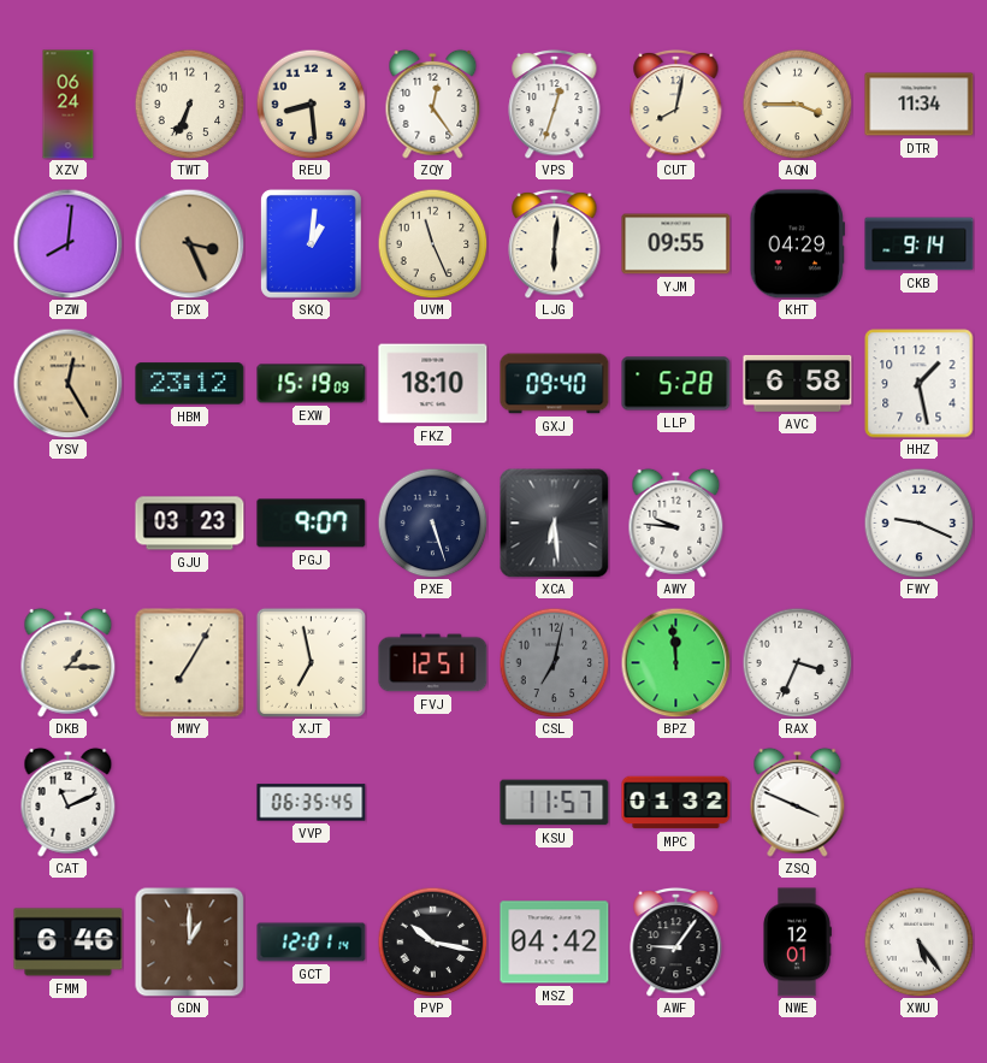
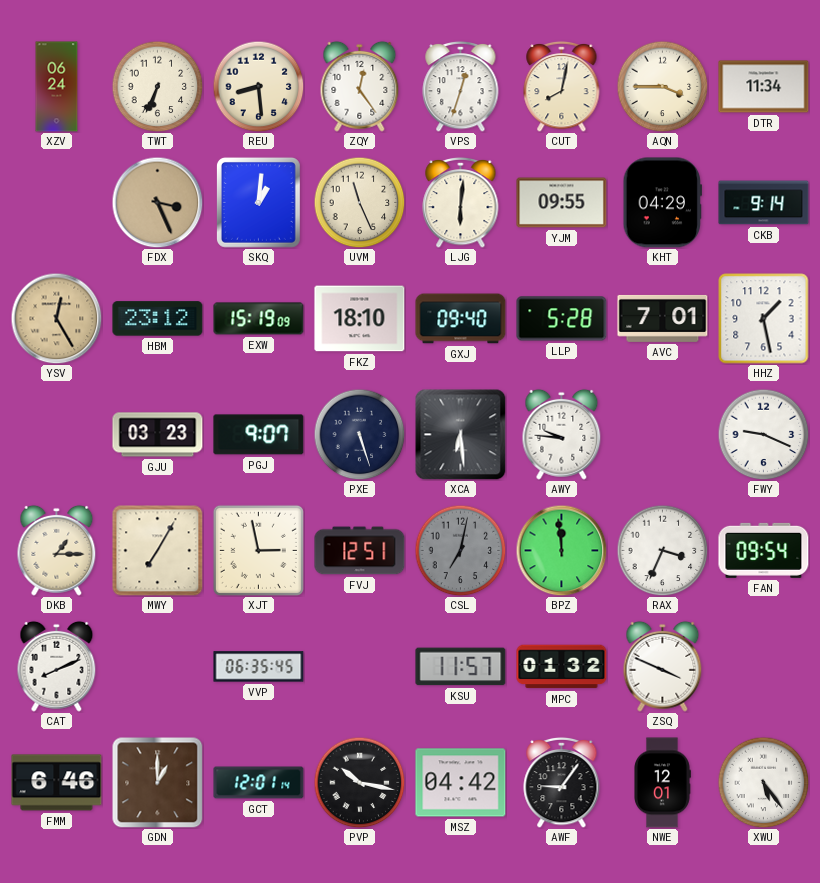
PZW: 8:01 -> none (67, 243)
AVC: 6:58 -> 7:01 (663, 318)
XJT: 6:58 -> 2:58 (258, 550)
FAN: none -> 09:54 (764, 550)
CAT: 11:11 -> 8:11 (57, 666)
